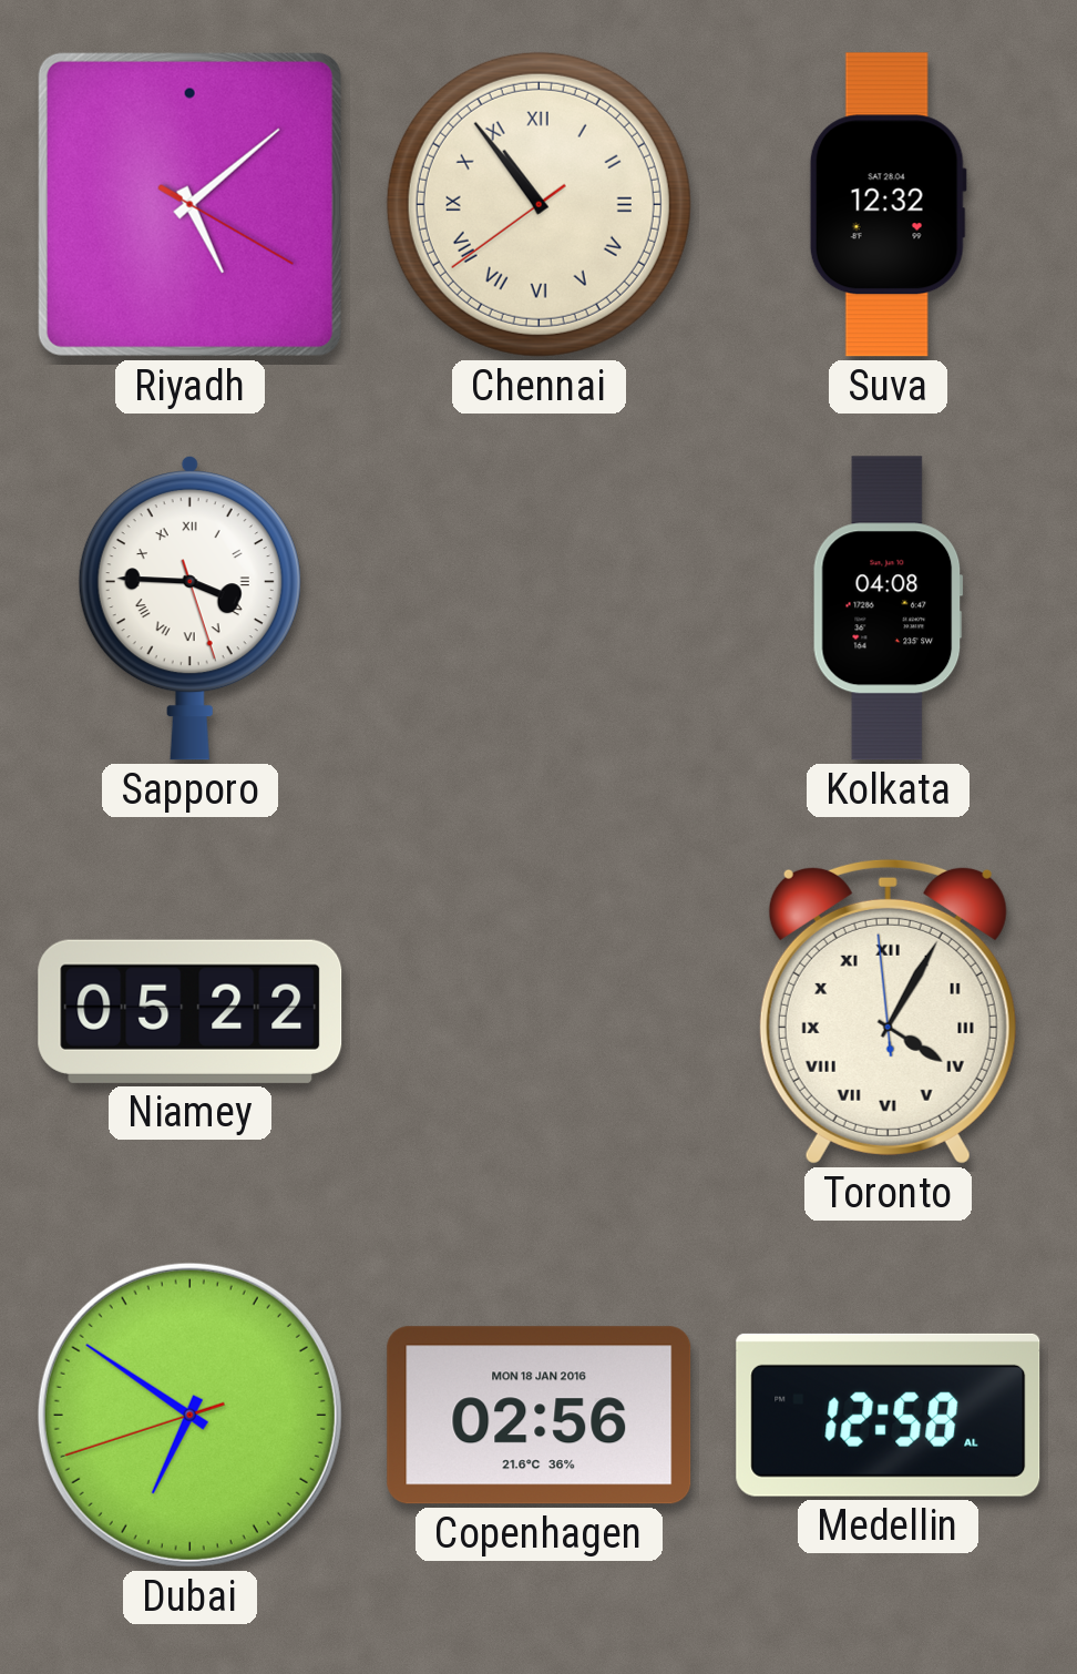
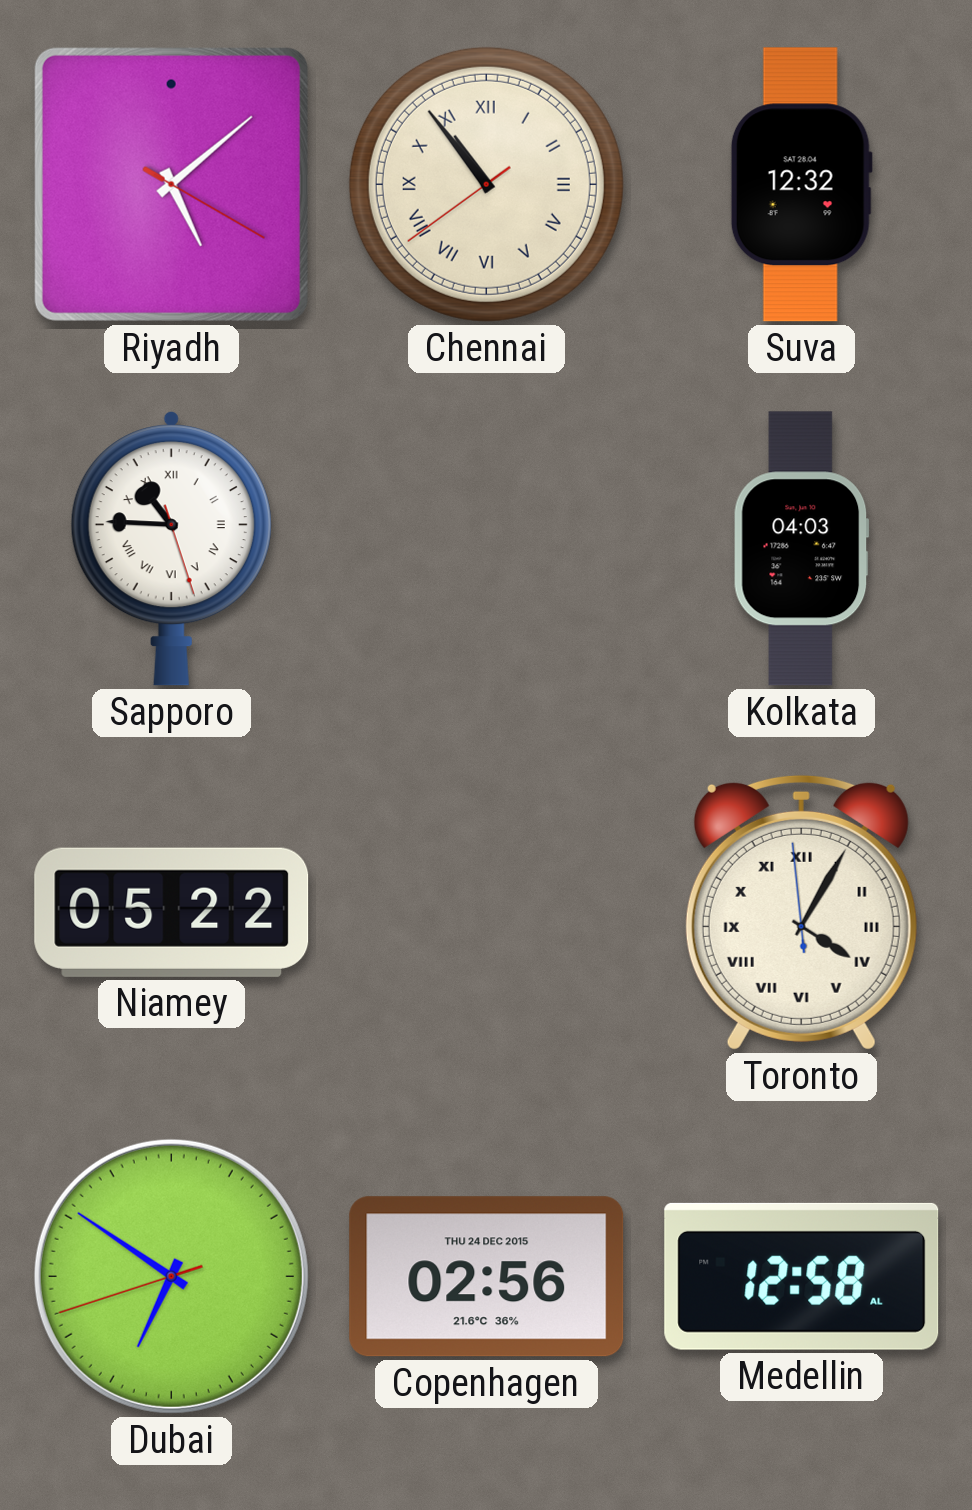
Sapporo: 3:45 -> 10:45 (171, 549)
Kolkata: 04:08 -> 04:03 (801, 549)
Copenhagen date: MON 18 JAN 2016 -> THU 24 DEC 2015 (487, 1277)
